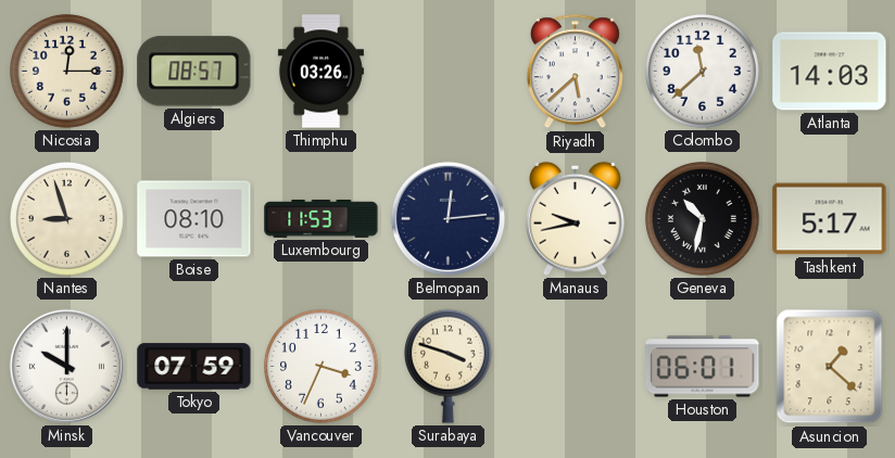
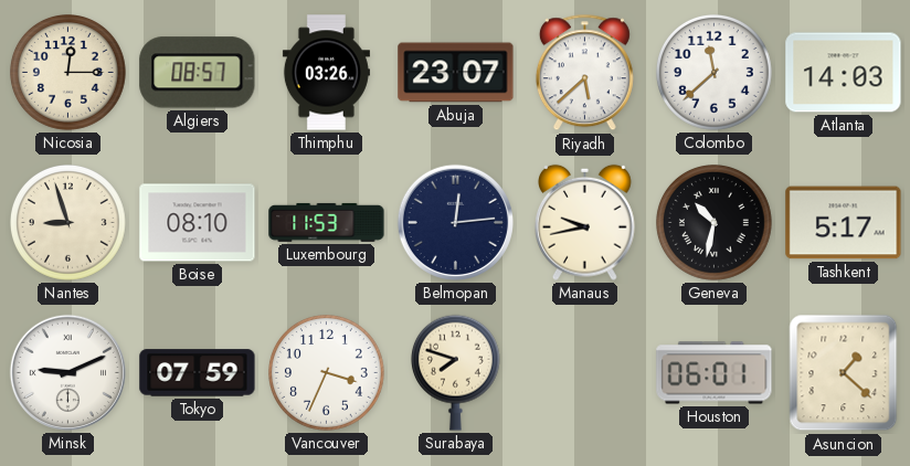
Abuja: none -> 23:07 (456, 73)
Minsk: 10:00 -> 9:11 (67, 372)
Surabaya: 3:48 -> 7:48 (455, 372)
